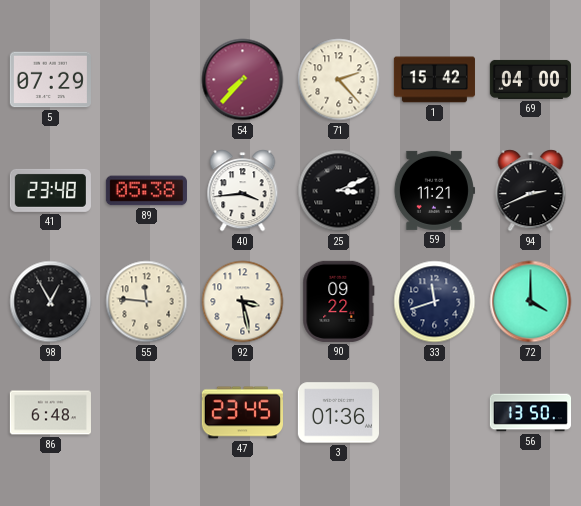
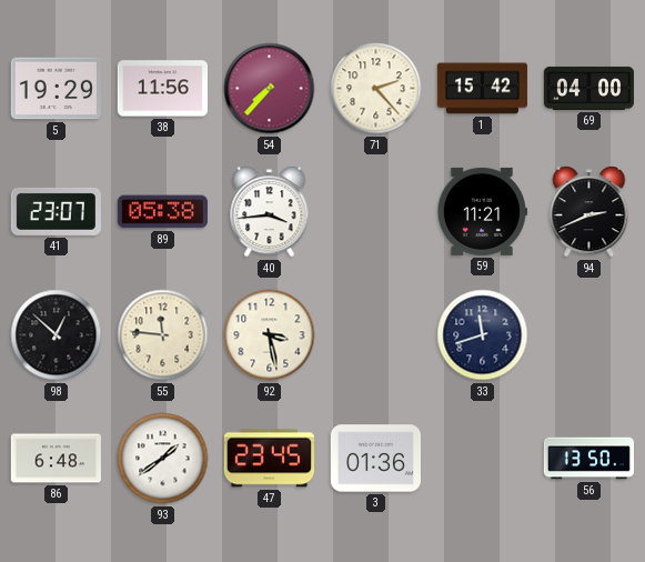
5: 07:29 -> 19:29 (56, 89)
38: none -> 11:56 (162, 89)
41: 23:48 -> 23:07 (56, 211)
25: 3:11 -> none (339, 191)
98: 12:55 -> 12:52 (57, 335)
90: 09:22 -> none (339, 301)
72: 4:00 -> none (531, 302)
93: none -> 1:39 (163, 459)
